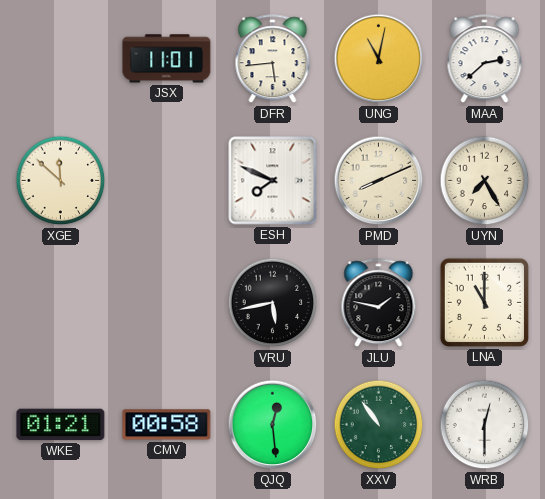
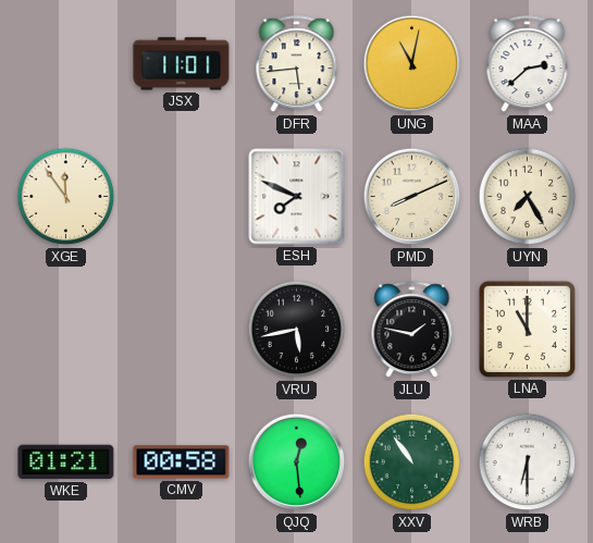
XGE: 11:52 -> 11:54 (66, 197)
WRB: 12:30 -> 6:30 (528, 462)
